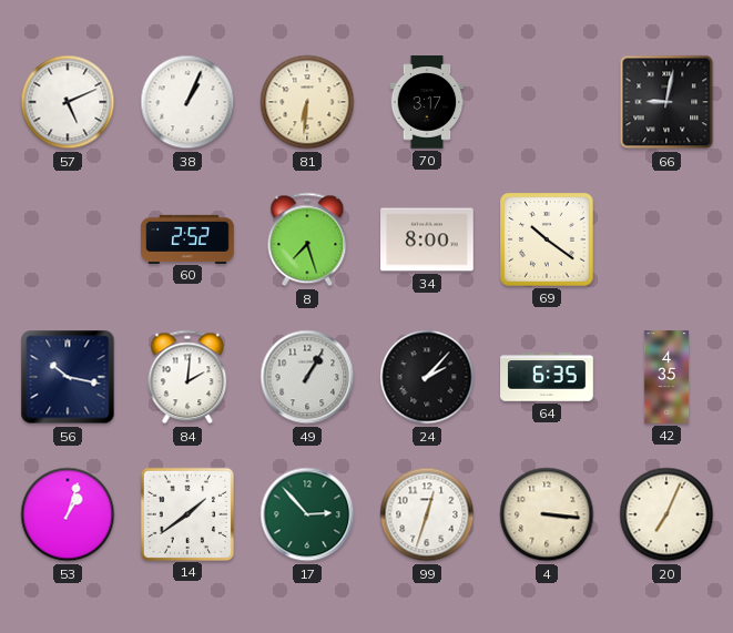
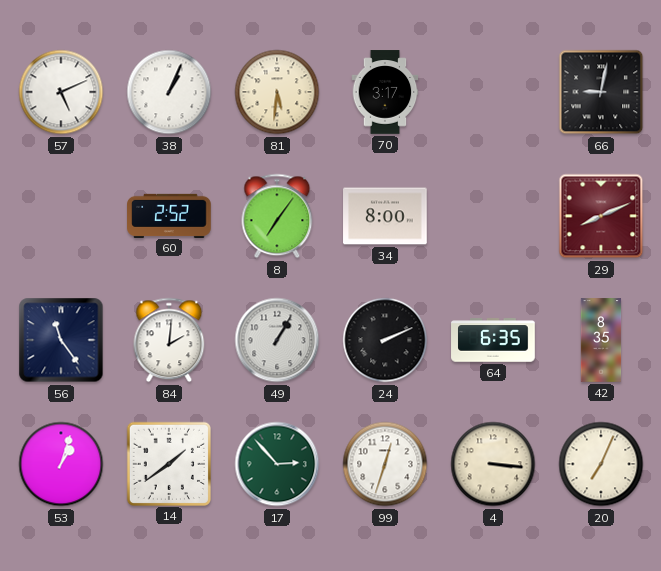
81: 6:31 -> 5:31 (277, 92)
8: 7:27 -> 7:06 (277, 216)
69: 10:21 -> none (548, 241)
29: none -> 8:11 (601, 216)
56: 10:17 -> 11:24 (61, 340)
24: 2:07 -> 2:11 (385, 340)
42: 4:35 -> 8:35 (601, 340)
